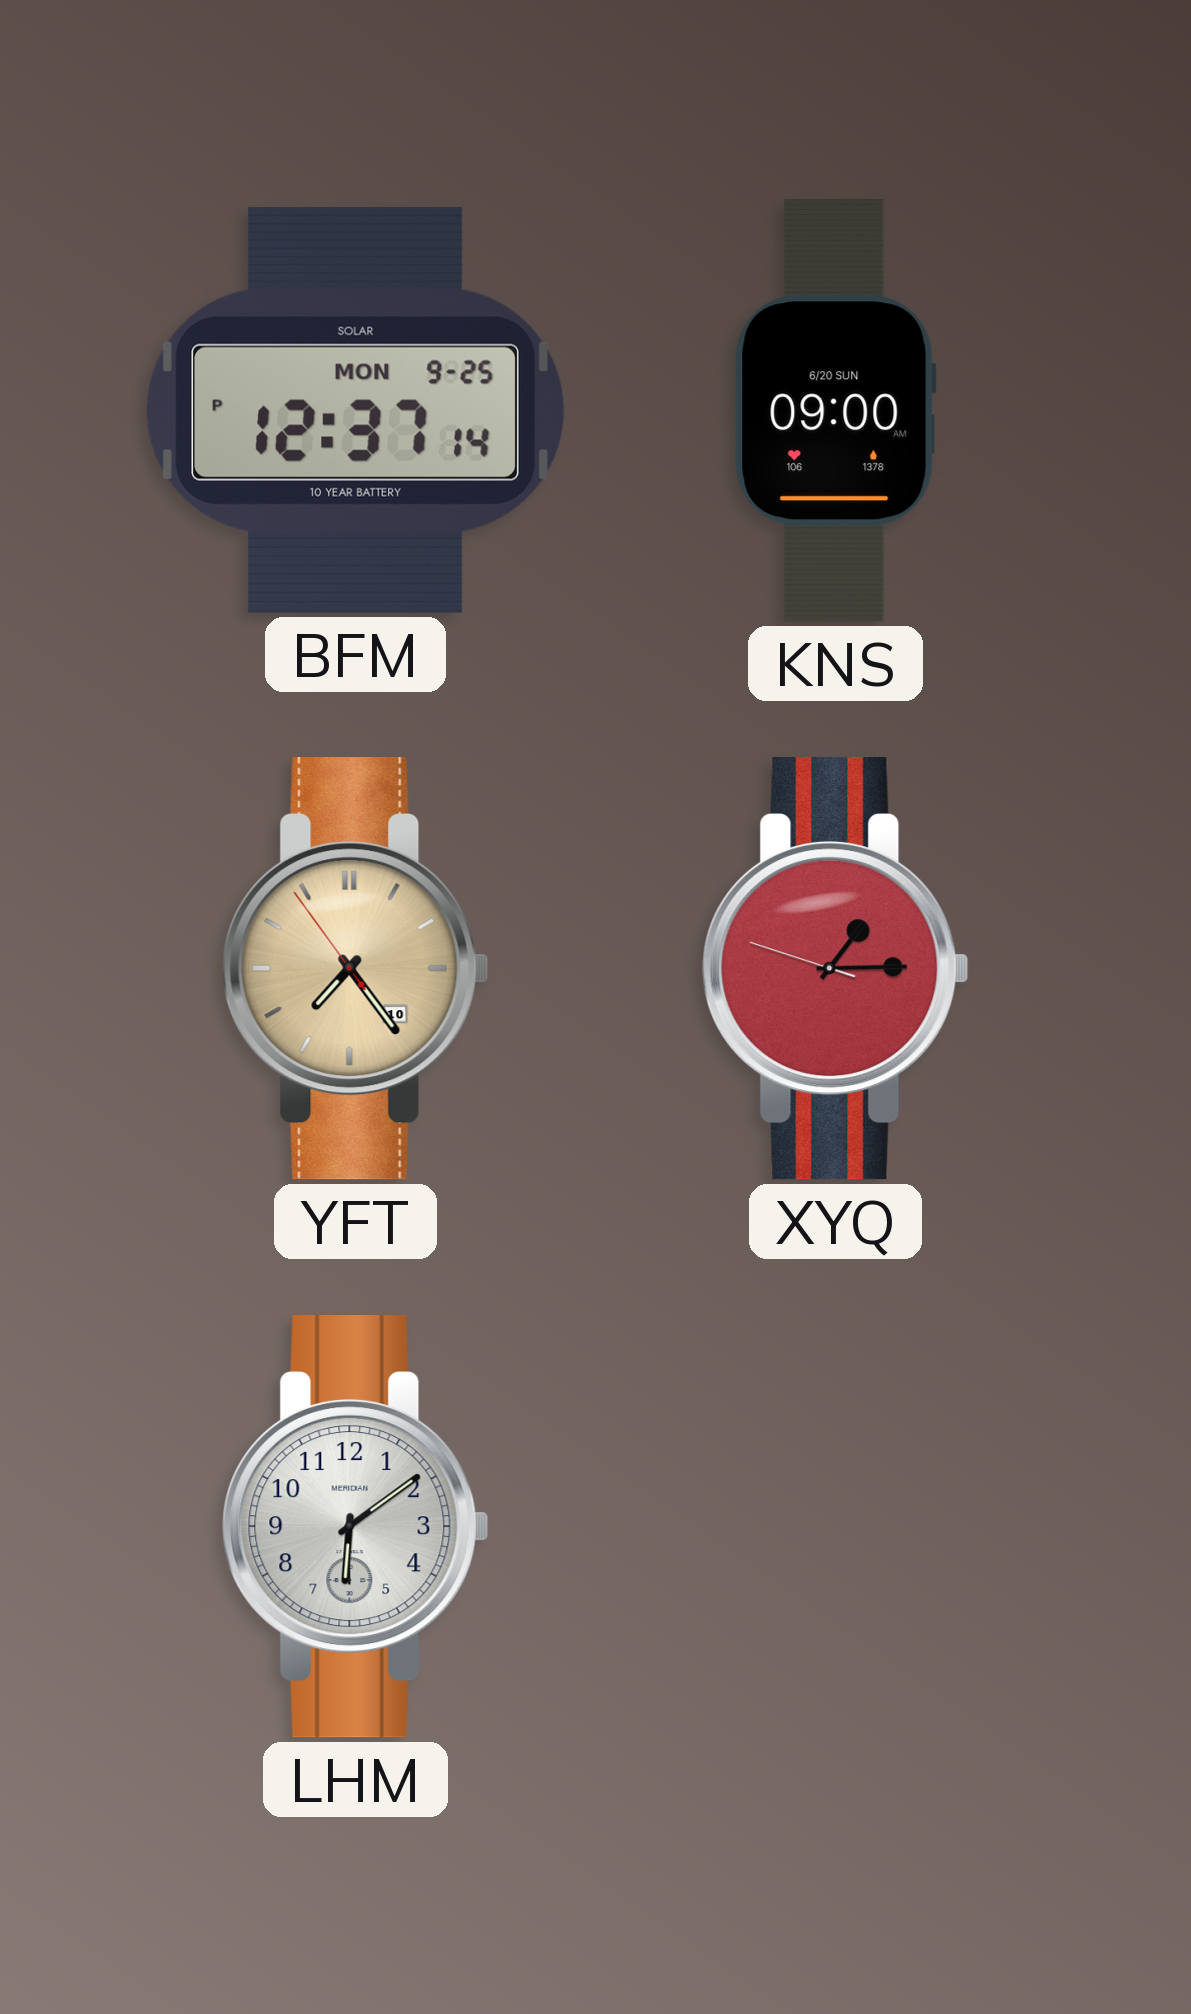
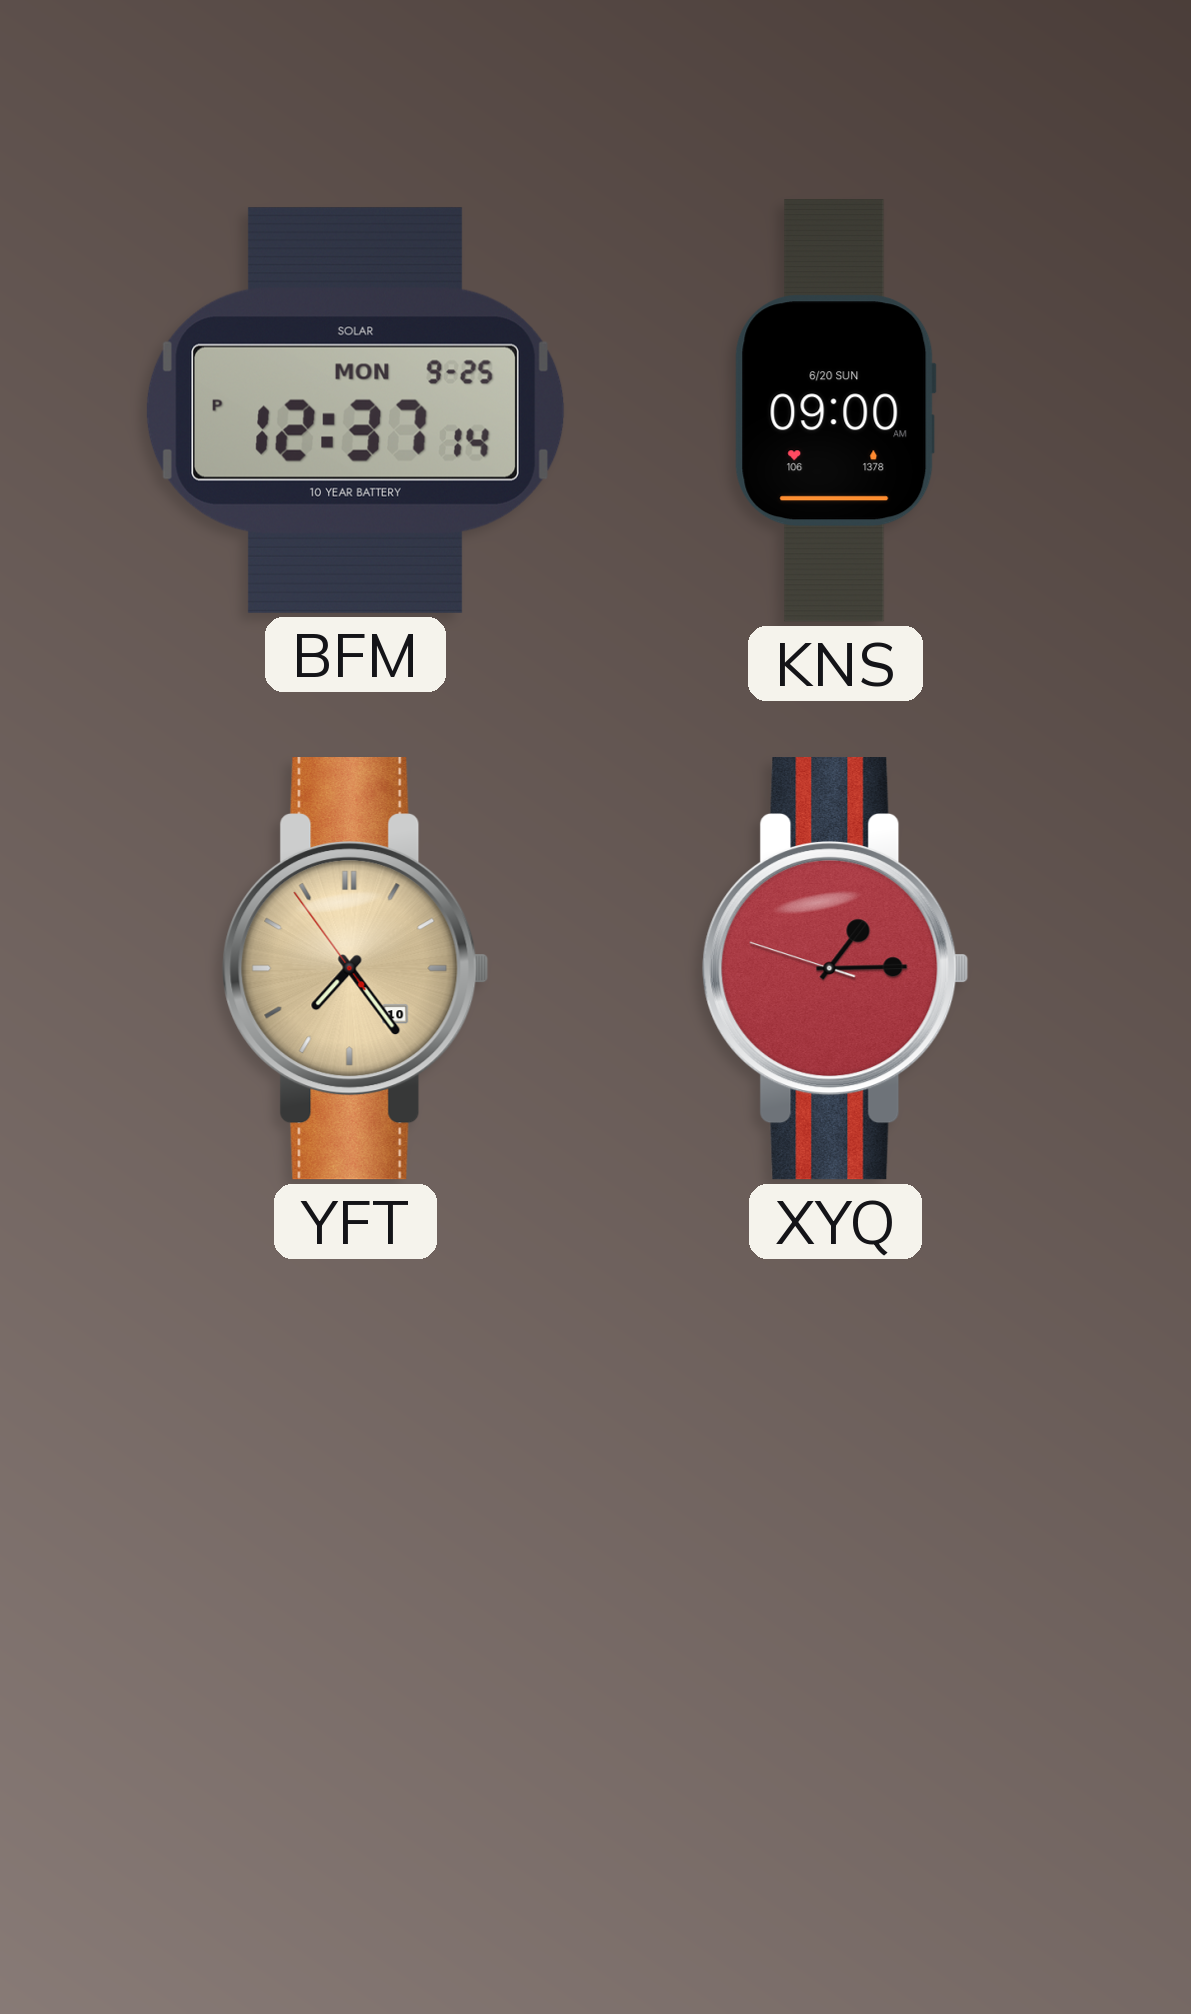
LHM: 6:09 -> none (356, 1527)
